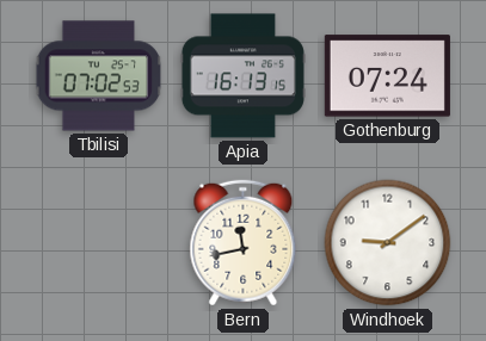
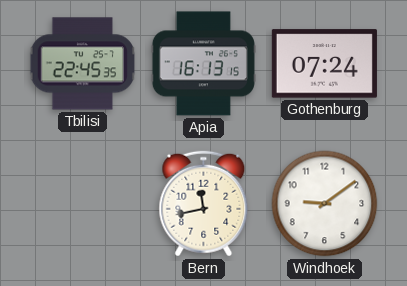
Tbilisi: 07:02 -> 22:45 (83, 64)
